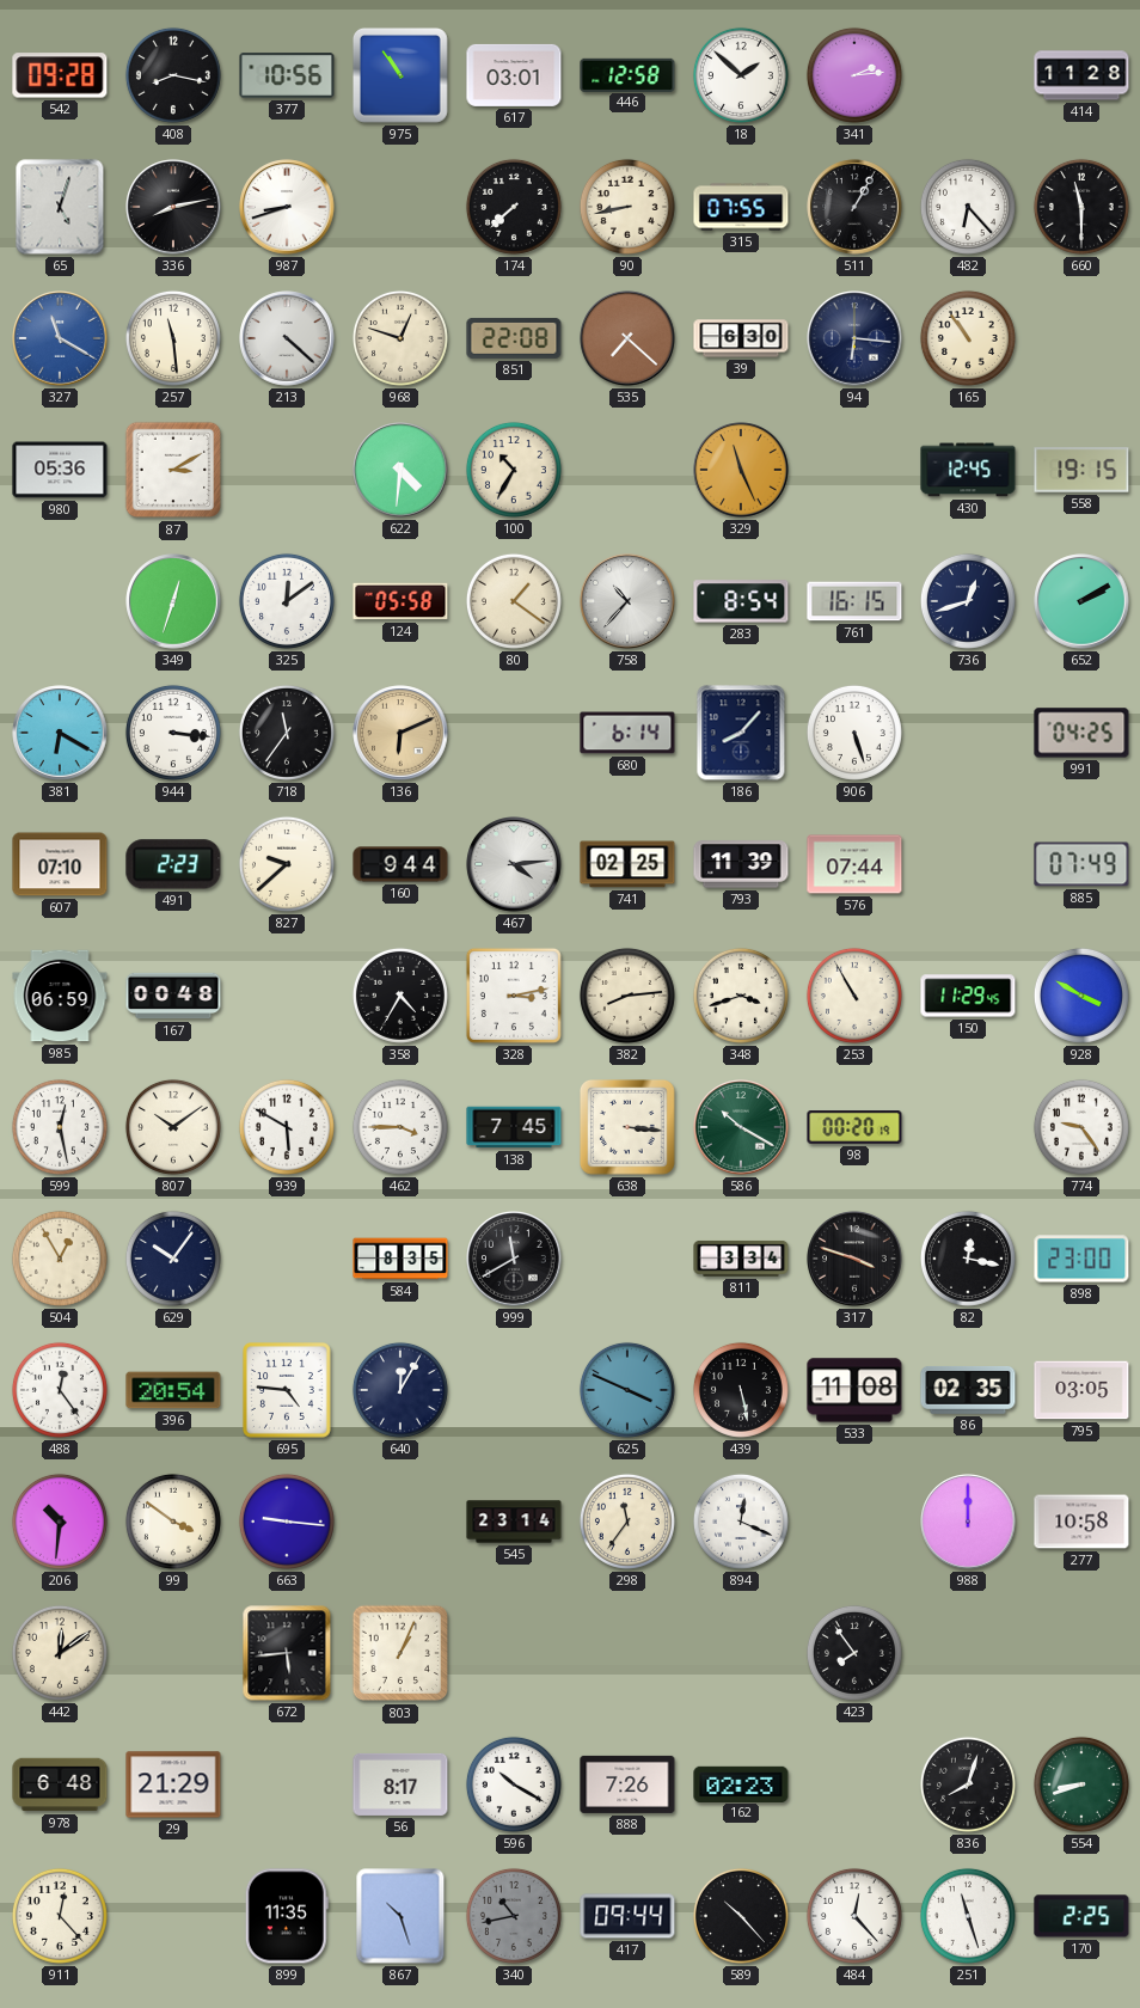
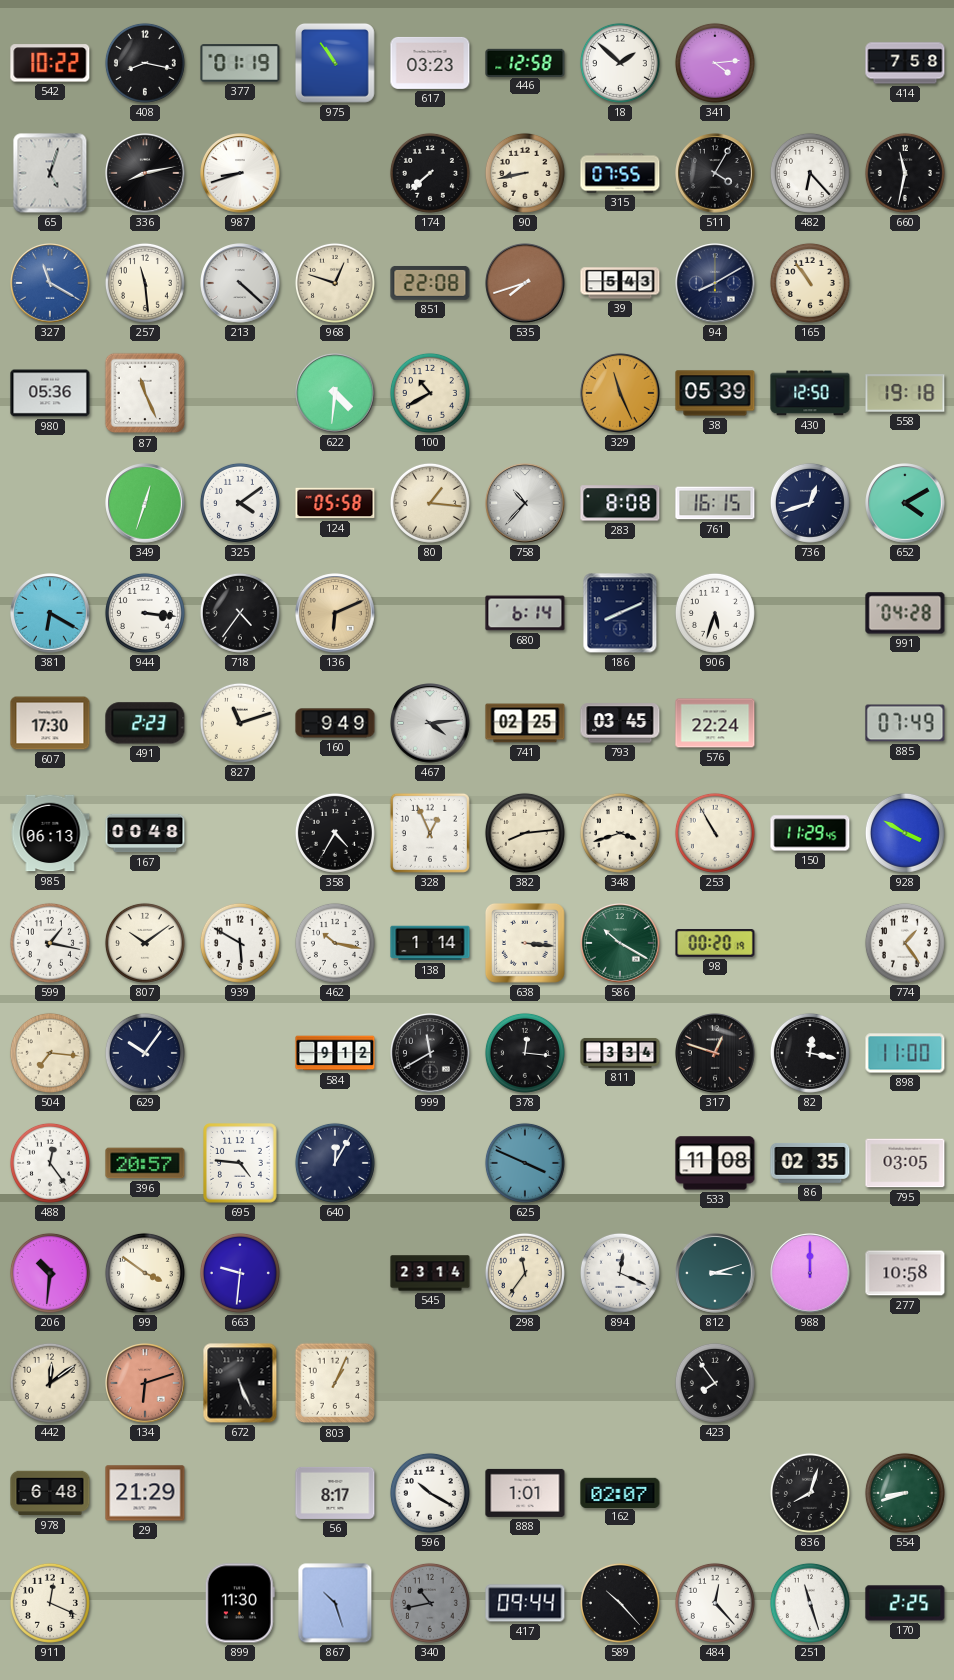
542: 09:28 -> 10:22 (50, 63)
377: 10:56 -> 01:19 (240, 63)
617: 03:01 -> 03:23 (430, 63)
341: 2:14 -> 4:14 (715, 63)
414: 11:28 -> 7:58 (905, 63)
511: 1:05 -> 4:05 (715, 173)
660: 11:30 -> 11:32 (905, 173)
535: 7:22 -> 7:42 (525, 283)
39: 6:30 -> 5:43 (620, 283)
94: 6:16 -> 8:10 (715, 283)
87: 3:10 -> 11:26 (145, 393)
100: 10:35 -> 10:40 (430, 393)
38: none -> 05:39 (715, 393)
430: 12:45 -> 12:50 (810, 393)
558: 19:15 -> 19:18 (905, 393)
325: 12:09 -> 4:09 (240, 503)
80: 1:21 -> 1:16 (430, 503)
283: 8:54 -> 8:08 (620, 503)
652: 2:10 -> 4:10 (905, 503)
718: 11:36 -> 4:36 (240, 613)
186: 8:07 -> 8:11 (620, 613)
906: 5:27 -> 5:33 (715, 613)
991: 04:25 -> 04:28 (905, 613)
607: 07:10 -> 17:30 (50, 723)
827: 9:38 -> 11:12 (240, 723)
160: 9:44 -> 9:49 (335, 723)
793: 11:39 -> 03:45 (620, 723)
576: 07:44 -> 22:24 (715, 723)
985: 06:59 -> 06:13 (50, 833)
328: 3:13 -> 12:56 (430, 833)
599: 12:28 -> 1:17 (50, 943)
462: 3:45 -> 10:17 (335, 943)
138: 7:45 -> 1:14 (430, 943)
774: 9:24 -> 1:24 (905, 943)
504: 12:55 -> 7:16 (50, 1053)
584: 8:35 -> 9:12 (335, 1053)
378: none -> 12:16 (525, 1053)
317: 3:48 -> 12:48 (715, 1053)
898: 23:00 -> 11:00 (905, 1053)
396: 20:54 -> 20:57 (145, 1163)
439: 5:28 -> none (741, 1390)
663: 9:16 -> 9:31 (240, 1273)
812: none -> 3:12 (715, 1273)
134: none -> 6:12 (145, 1383)
672: 5:44 -> 5:26 (240, 1383)
888: 7:26 -> 1:01 (525, 1493)
162: 02:23 -> 02:07 (620, 1492)
911: 12:23 -> 12:19 (50, 1603)
899: 11:35 -> 11:30 (240, 1603)
